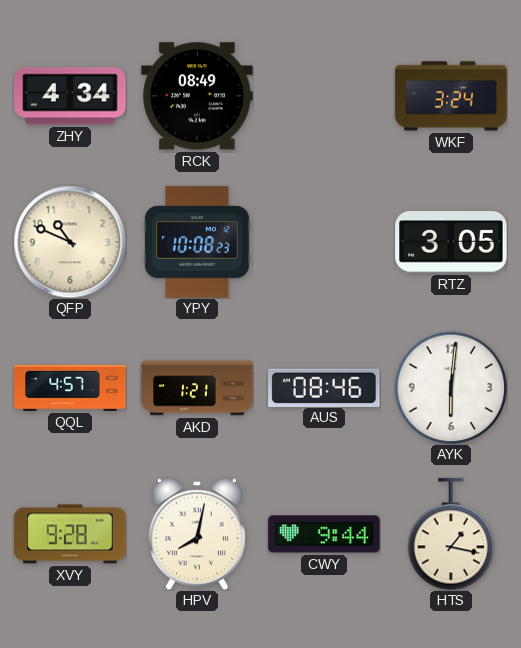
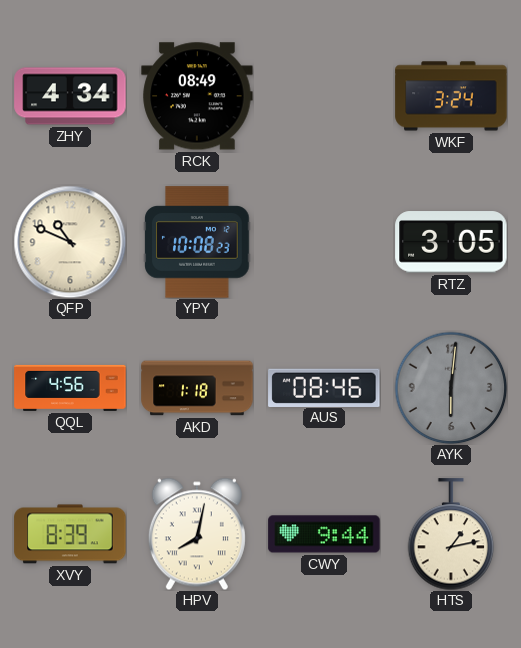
QQL: 4:57 -> 4:56 (70, 388)
AKD: 1:21 -> 1:18 (197, 388)
AYK dial: white -> grey (451, 388)
XVY: 9:28 -> 8:39 (70, 534)
HTS: 1:17 -> 1:13 (451, 534)
